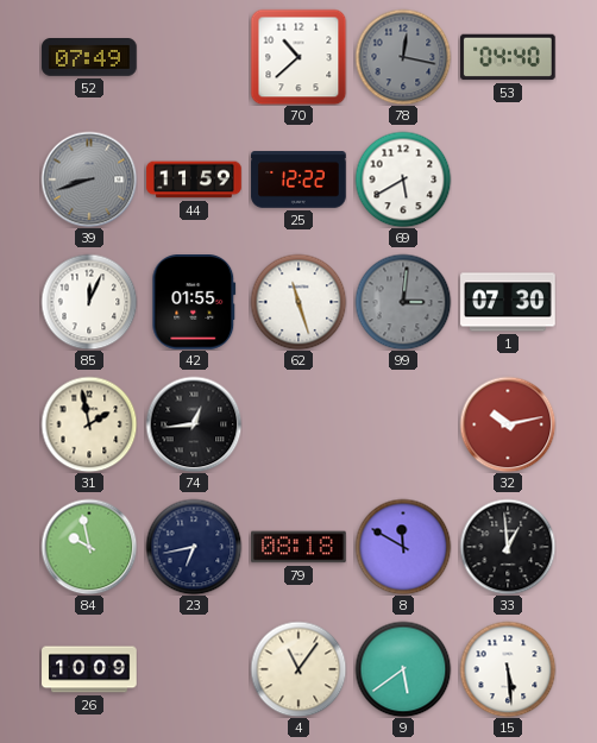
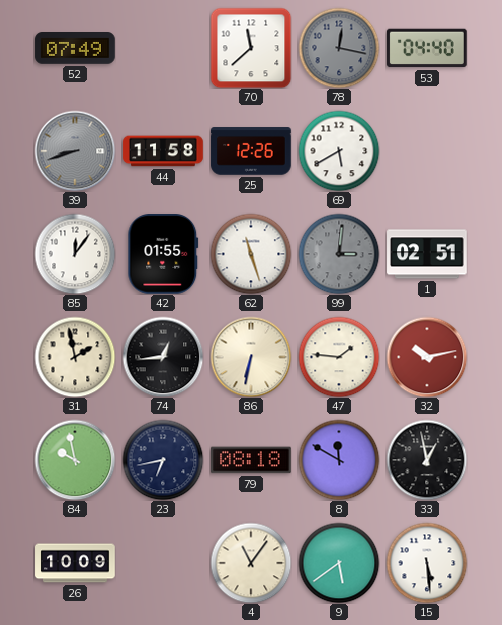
70: 10:38 -> 11:38 (251, 48)
44: 11:59 -> 11:58 (163, 151)
25: 12:22 -> 12:26 (251, 151)
85: 12:04 -> 12:06 (75, 254)
1: 07:30 -> 02:51 (427, 254)
86: none -> 6:32 (251, 357)
47: none -> 1:46 (339, 357)
33: 12:59 -> 12:58 (427, 460)
